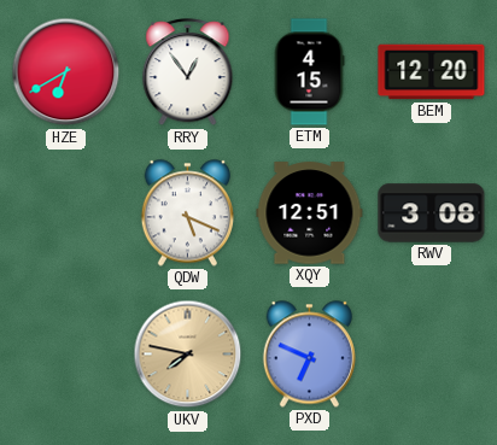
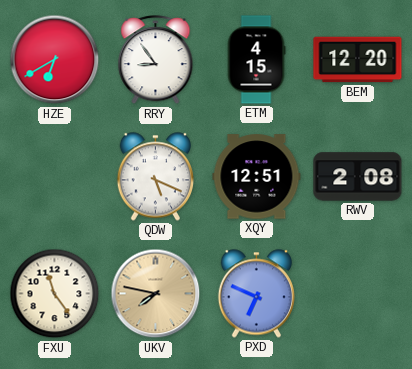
RRY: 12:54 -> 8:54 (156, 60)
RWV: 3:08 -> 2:08 (358, 177)
FXU: none -> 11:24 (55, 294)
